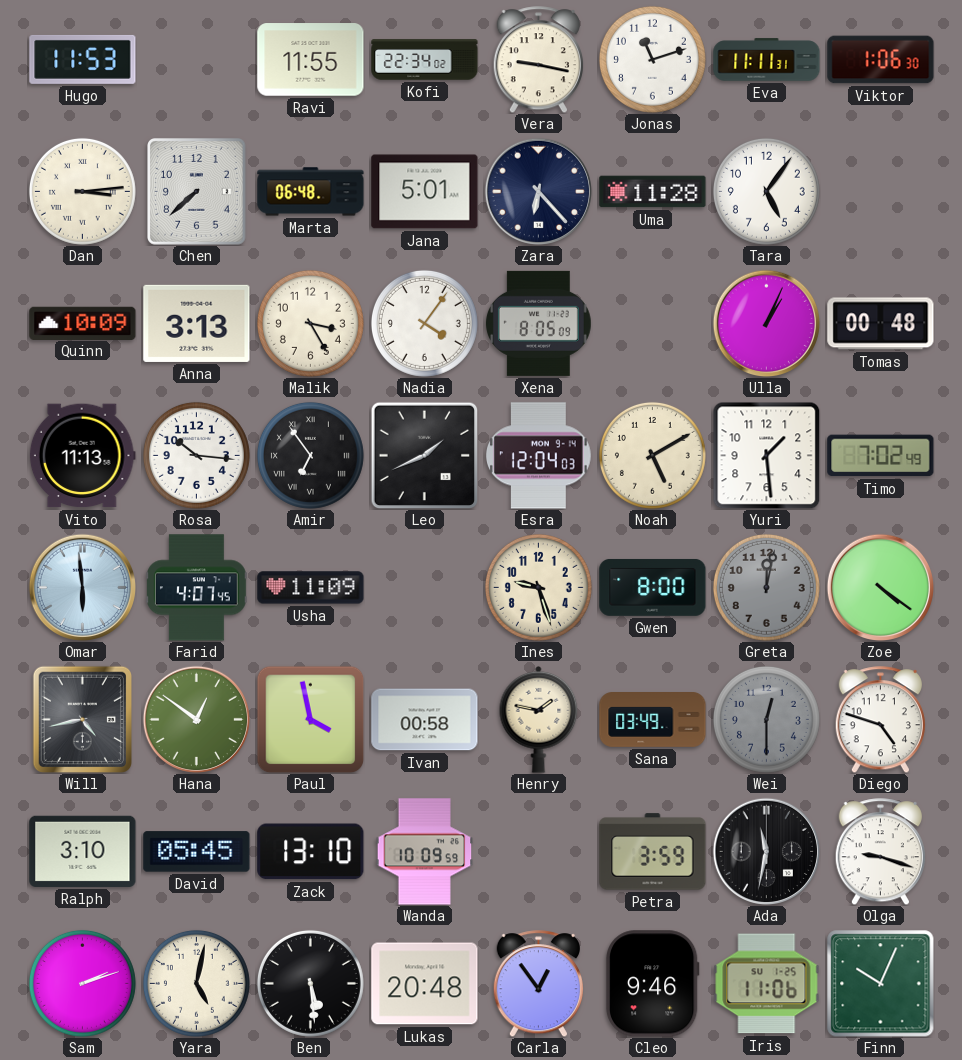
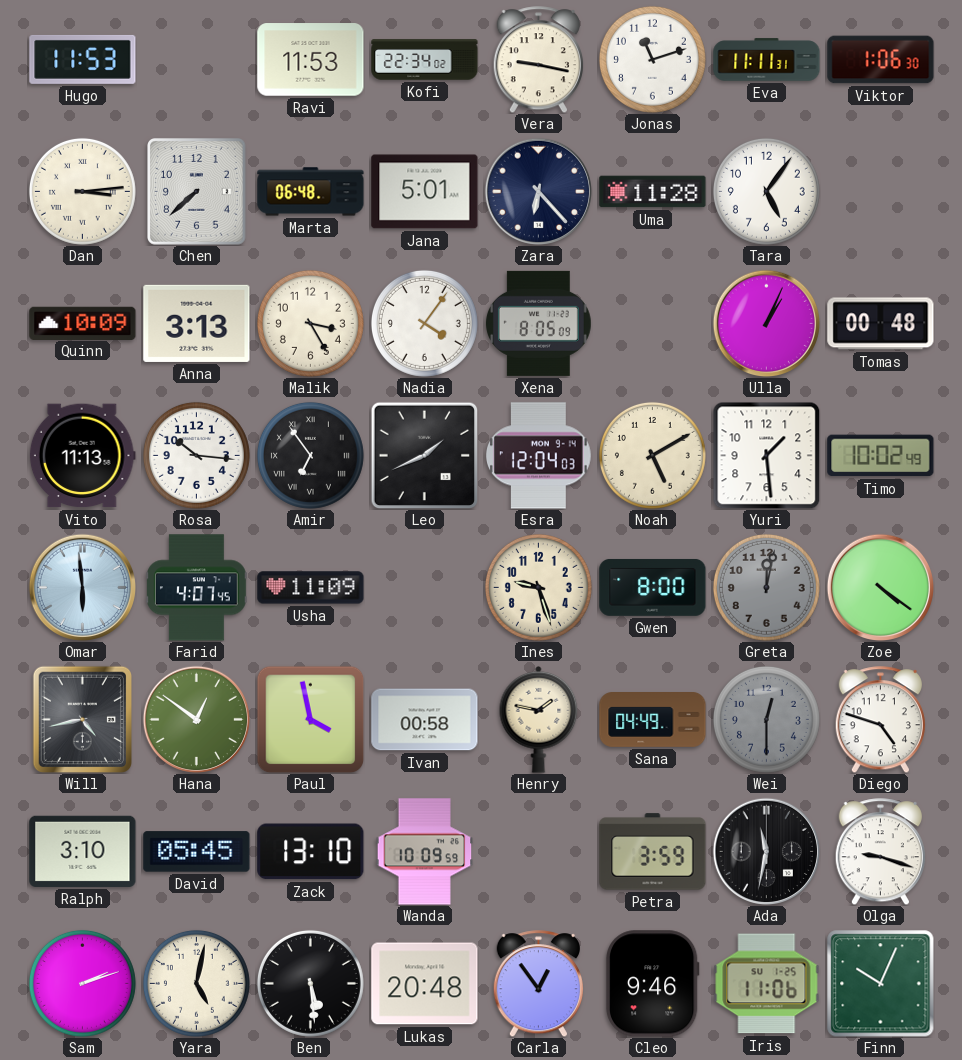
Ravi: 11:55 -> 11:53 (311, 60)
Timo: 7:02 -> 10:02 (881, 456)
Sana: 03:49 -> 04:49 (653, 720)
